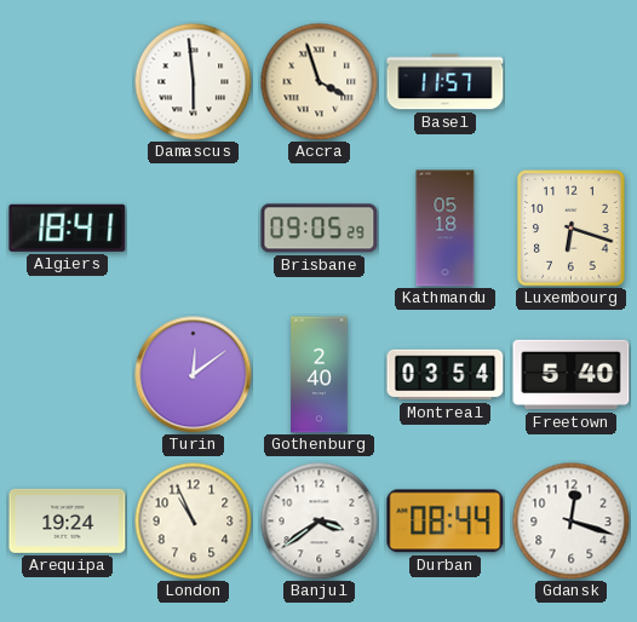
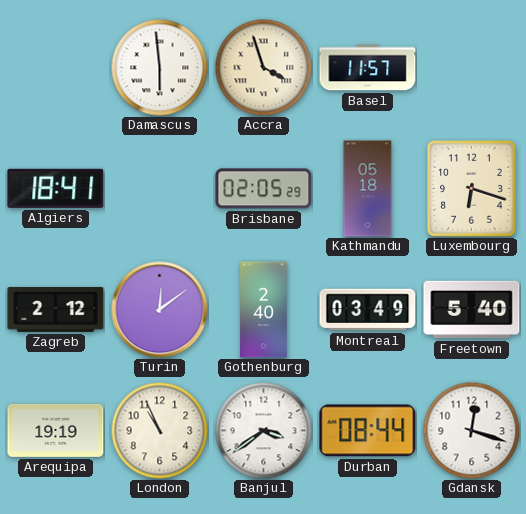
Brisbane: 09:05 -> 02:05 (264, 189)
Zagreb: none -> 2:12 (56, 309)
Montreal: 03:54 -> 03:49 (368, 310)
Arequipa: 19:24 -> 19:19 (56, 430)
